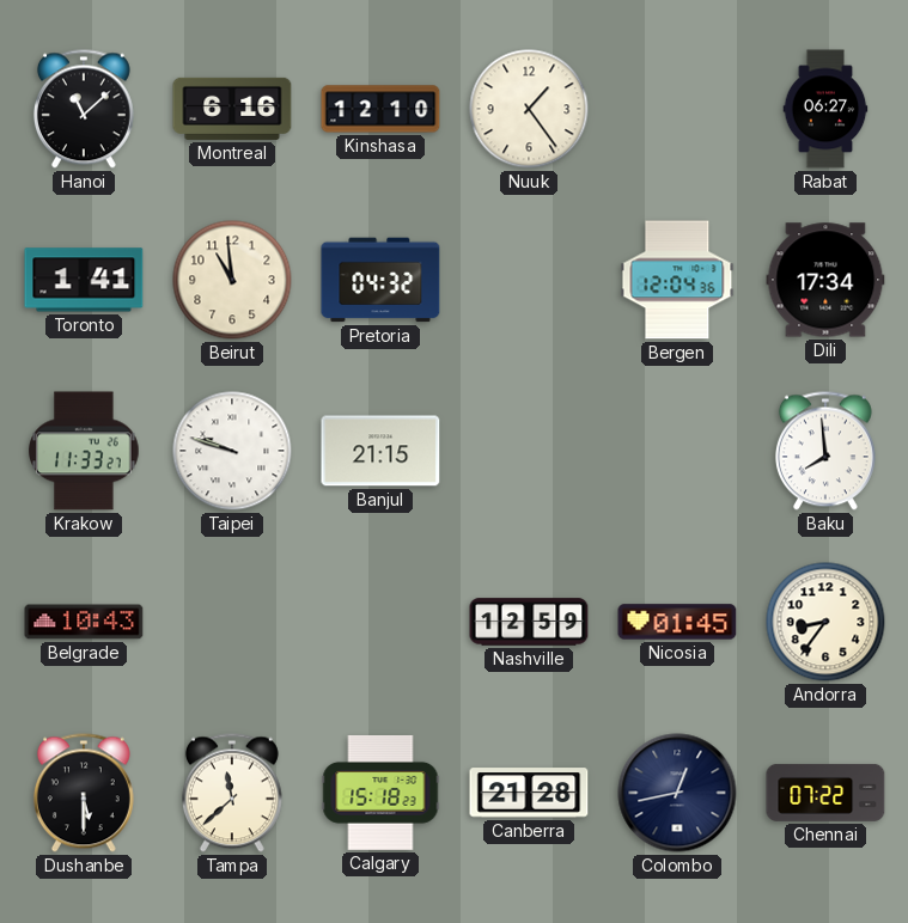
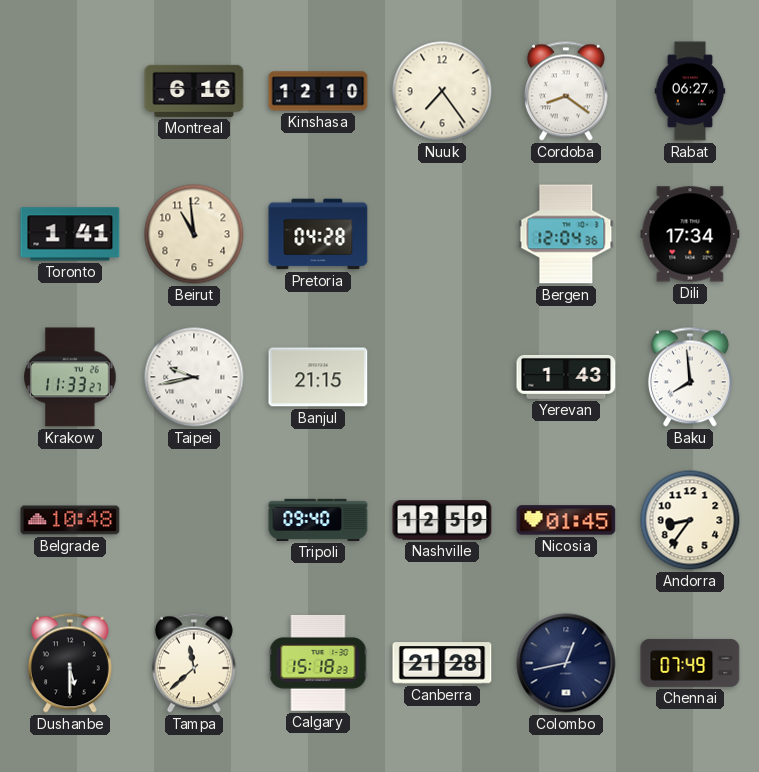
Hanoi: 11:08 -> none (84, 109)
Nuuk: 1:24 -> 7:24 (442, 91)
Cordoba: none -> 8:21 (566, 91)
Pretoria: 04:32 -> 04:28 (318, 234)
Taipei: 9:48 -> 9:43 (194, 377)
Yerevan: none -> 1:43 (566, 377)
Belgrade: 10:43 -> 10:48 (70, 520)
Tripoli: none -> 09:40 (318, 520)
Chennai: 07:22 -> 07:49 (690, 663)
